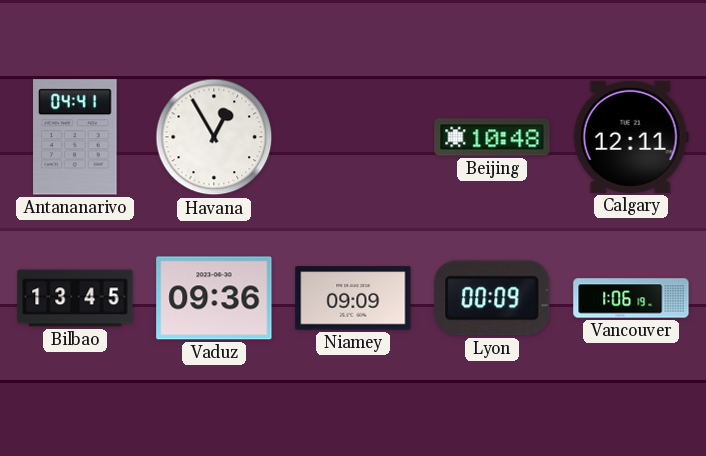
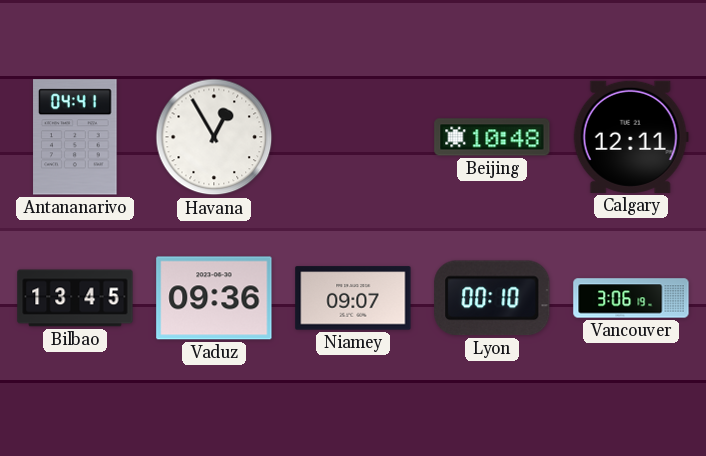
Niamey: 09:09 -> 09:07 (353, 298)
Lyon: 00:09 -> 00:10 (492, 298)
Vancouver: 1:06 -> 3:06 (631, 298)
